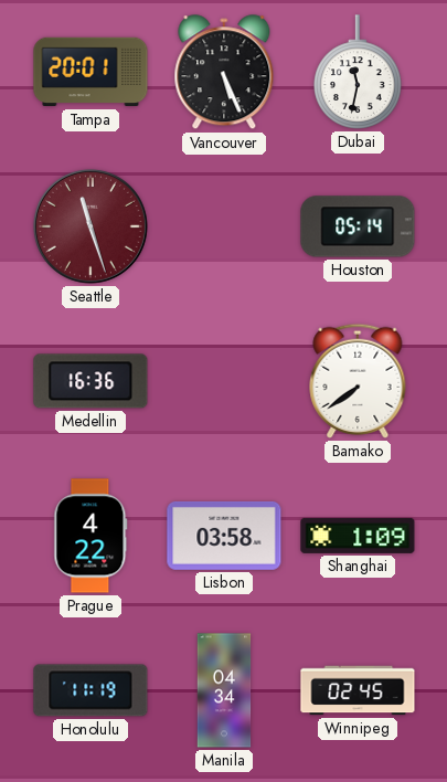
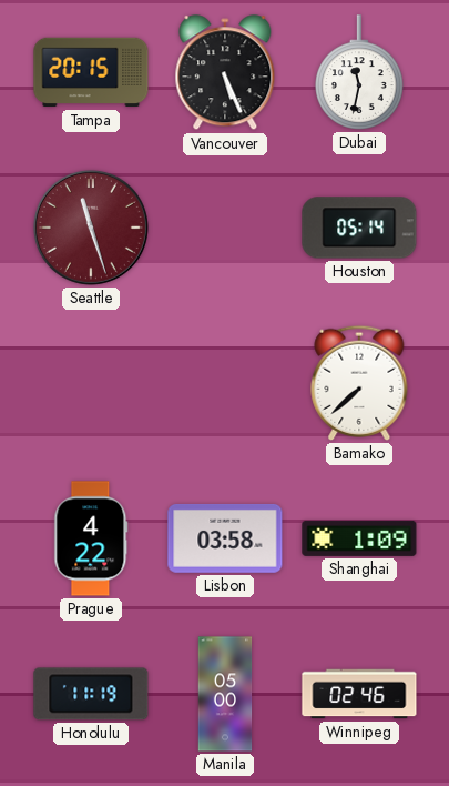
Tampa: 20:01 -> 20:15 (91, 72)
Medellin: 16:36 -> none (91, 381)
Bamako: 7:39 -> 7:38 (359, 383)
Manila: 04:34 -> 05:00 (225, 694)
Winnipeg: 02:45 -> 02:46 (359, 694)
